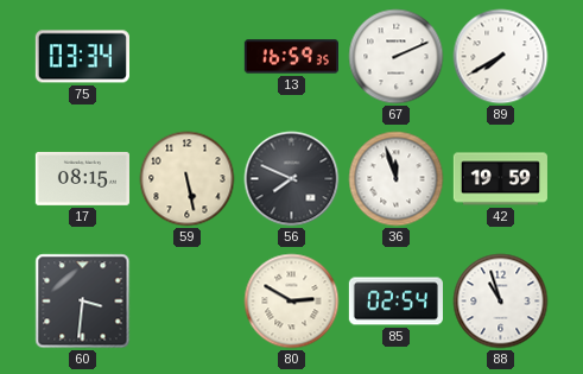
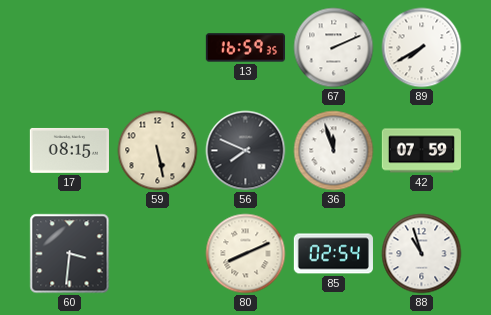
75: 03:34 -> none (82, 57)
42: 19:59 -> 07:59 (421, 151)
80: 2:50 -> 8:11 (246, 254)
